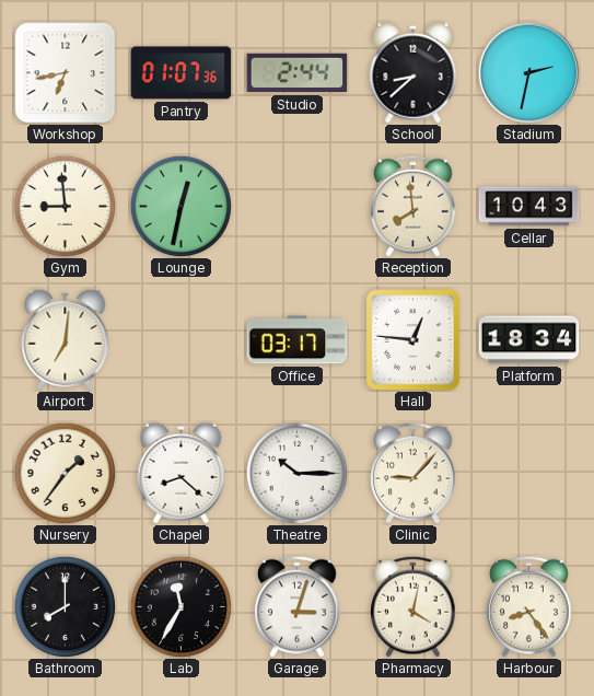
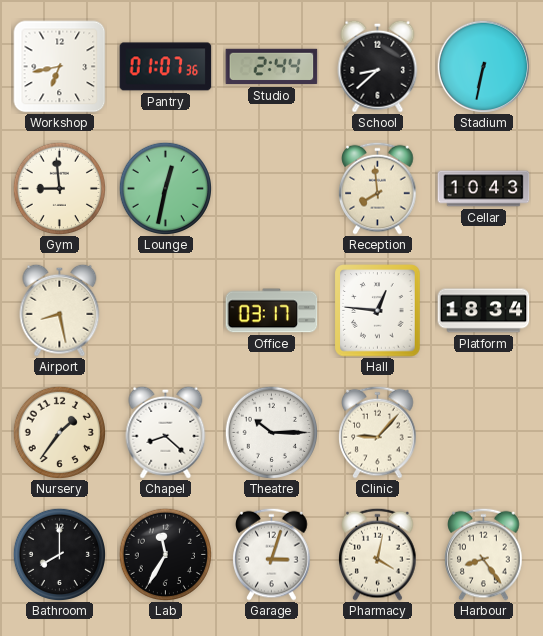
Stadium: 2:32 -> 6:32 (483, 66)
Airport: 7:01 -> 8:28 (60, 310)
